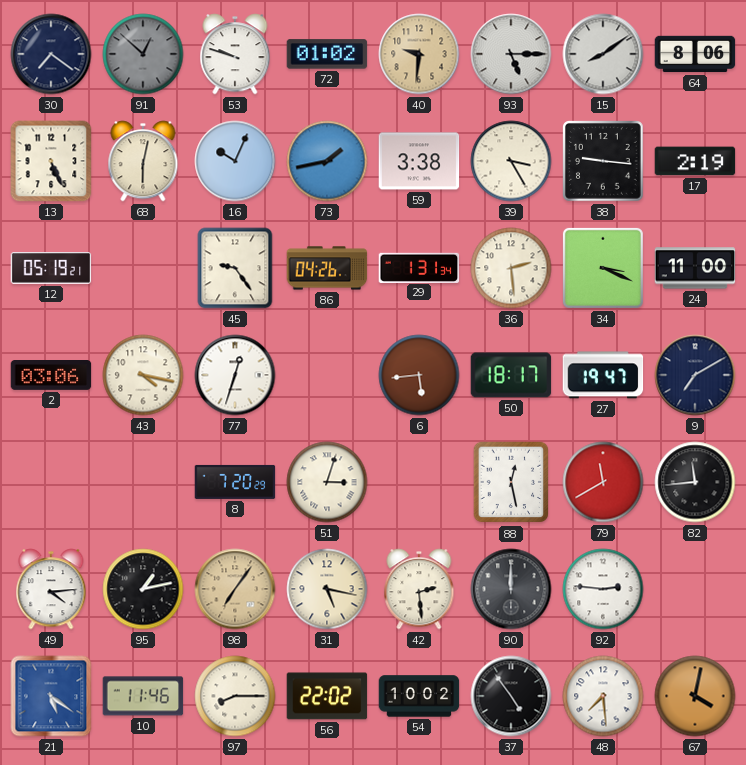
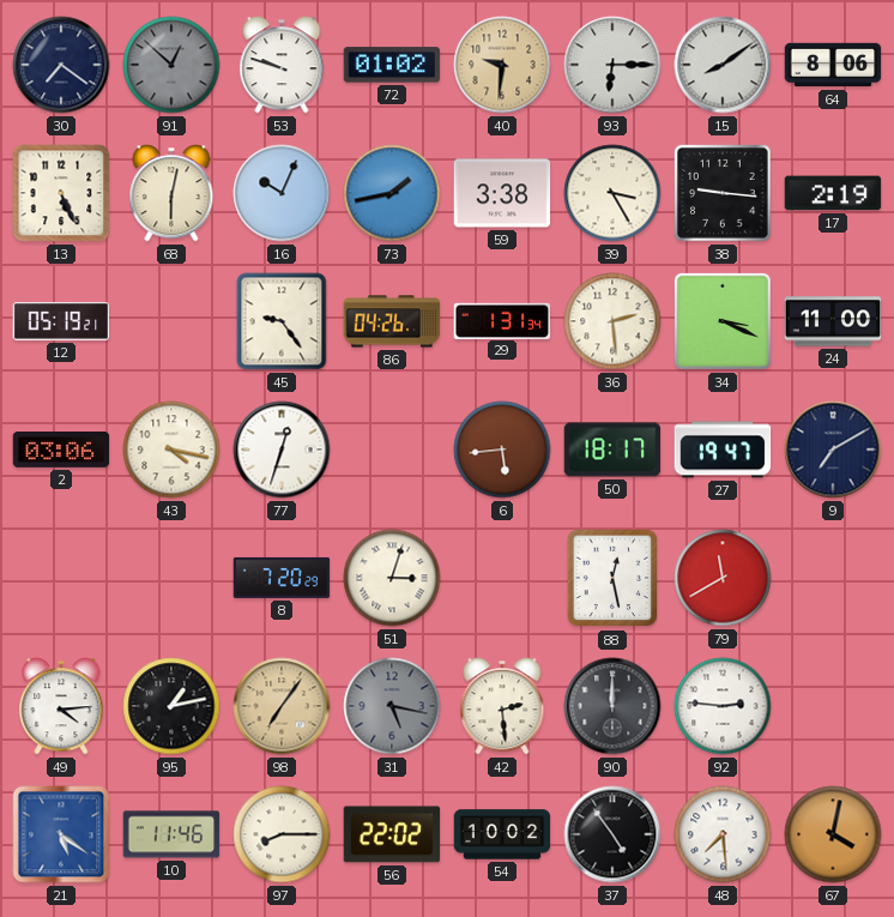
93: 5:15 -> 6:15 (612, 65)
82: 11:44 -> none (695, 482)
31 dial: cream -> grey (392, 706)
